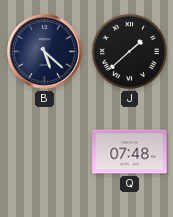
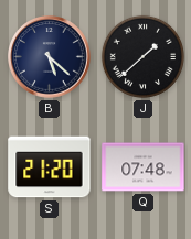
S: none -> 21:20 (50, 167)
